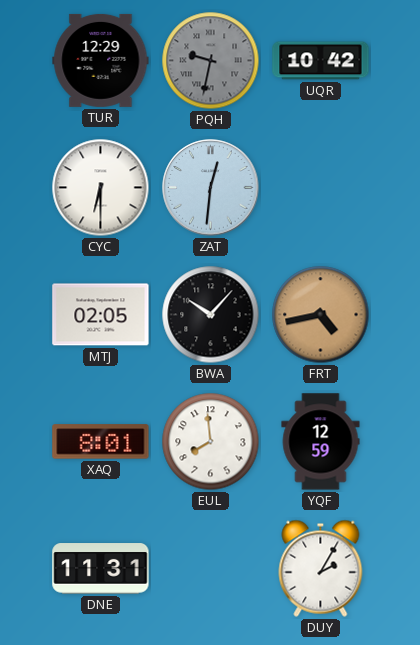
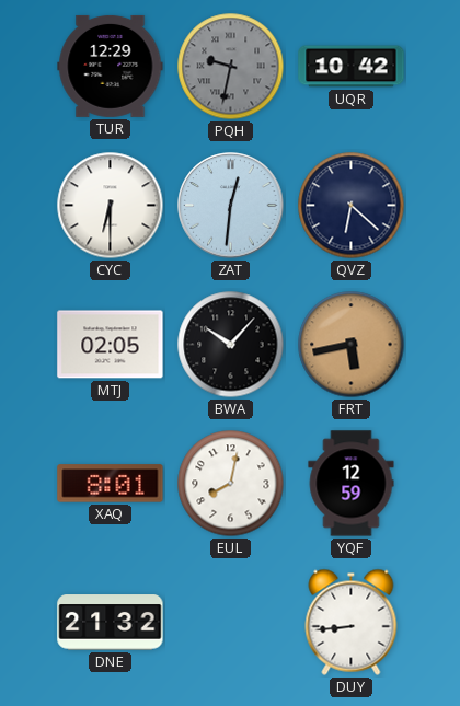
QVZ: none -> 6:22 (352, 206)
FRT: 4:43 -> 5:43 (352, 345)
EUL: 7:59 -> 8:02 (231, 484)
DNE: 11:31 -> 21:32 (111, 623)
DUY: 2:05 -> 8:44 (352, 622)
